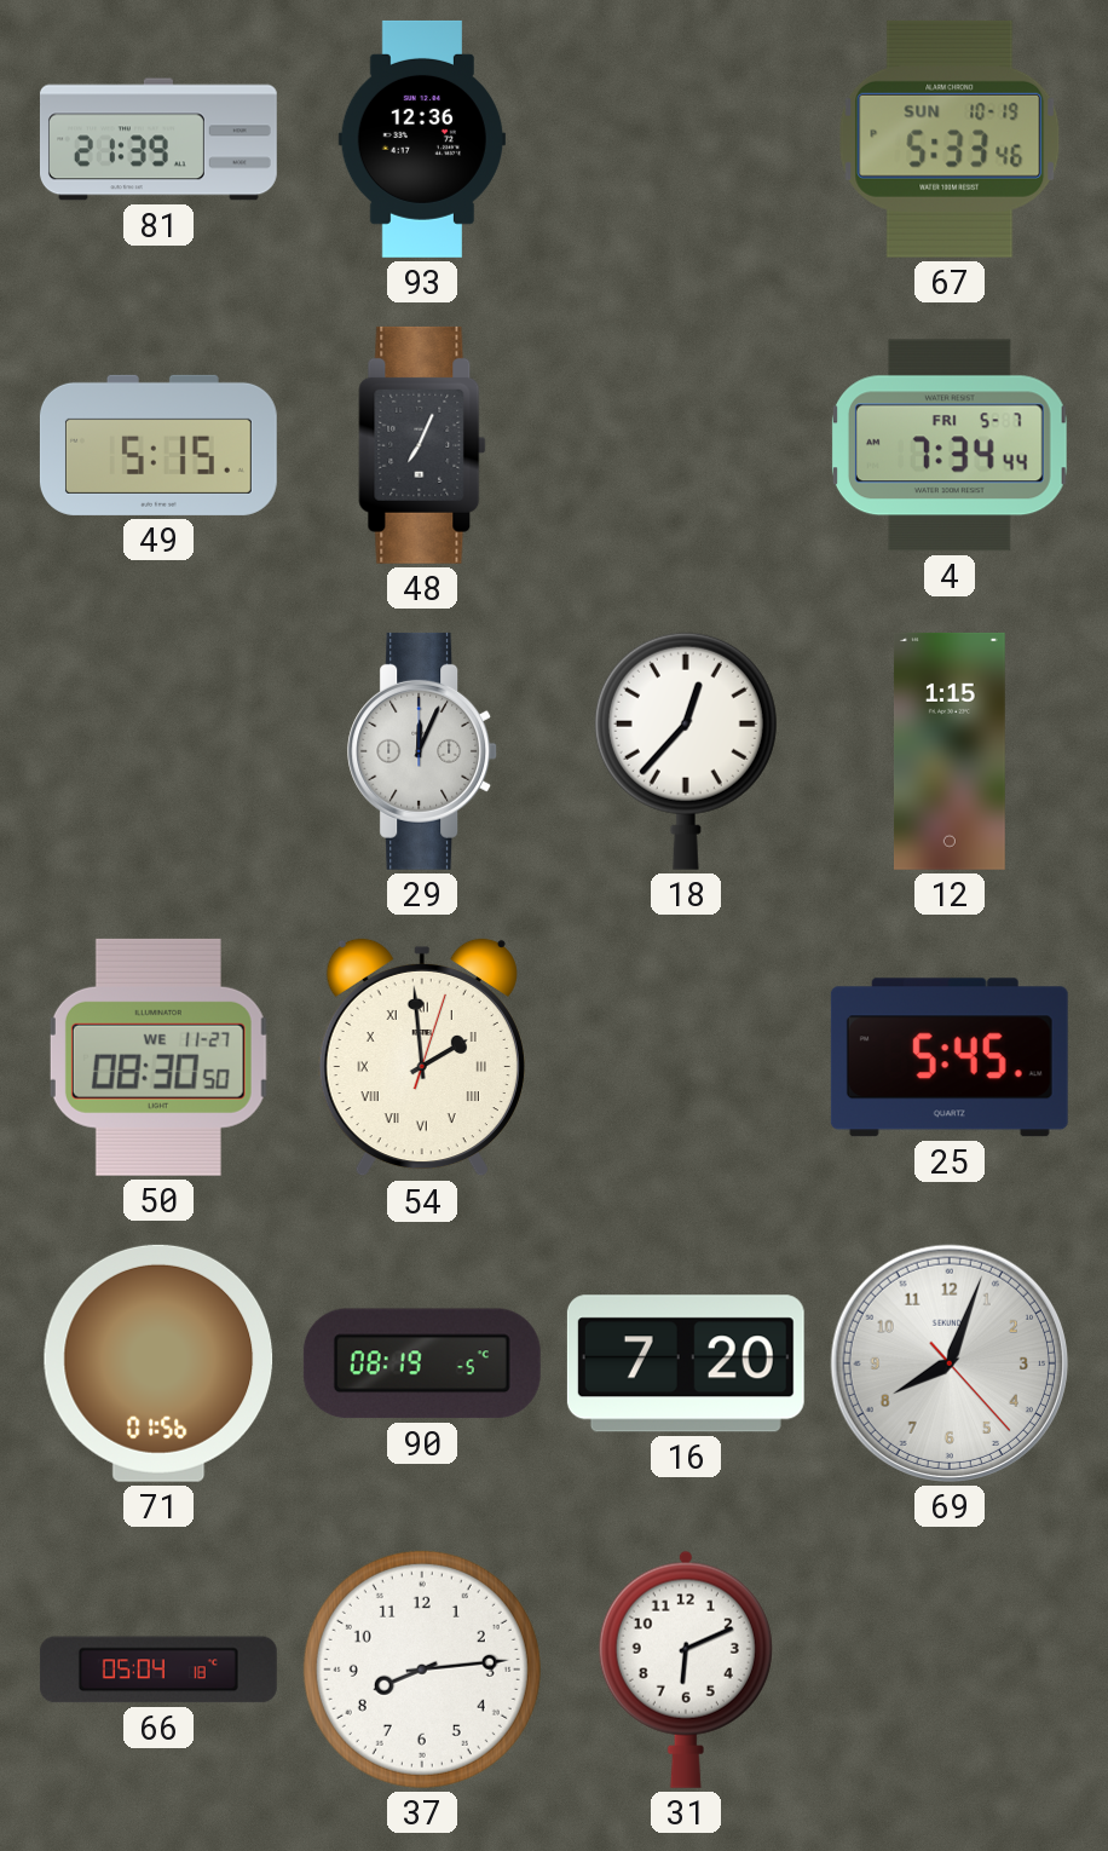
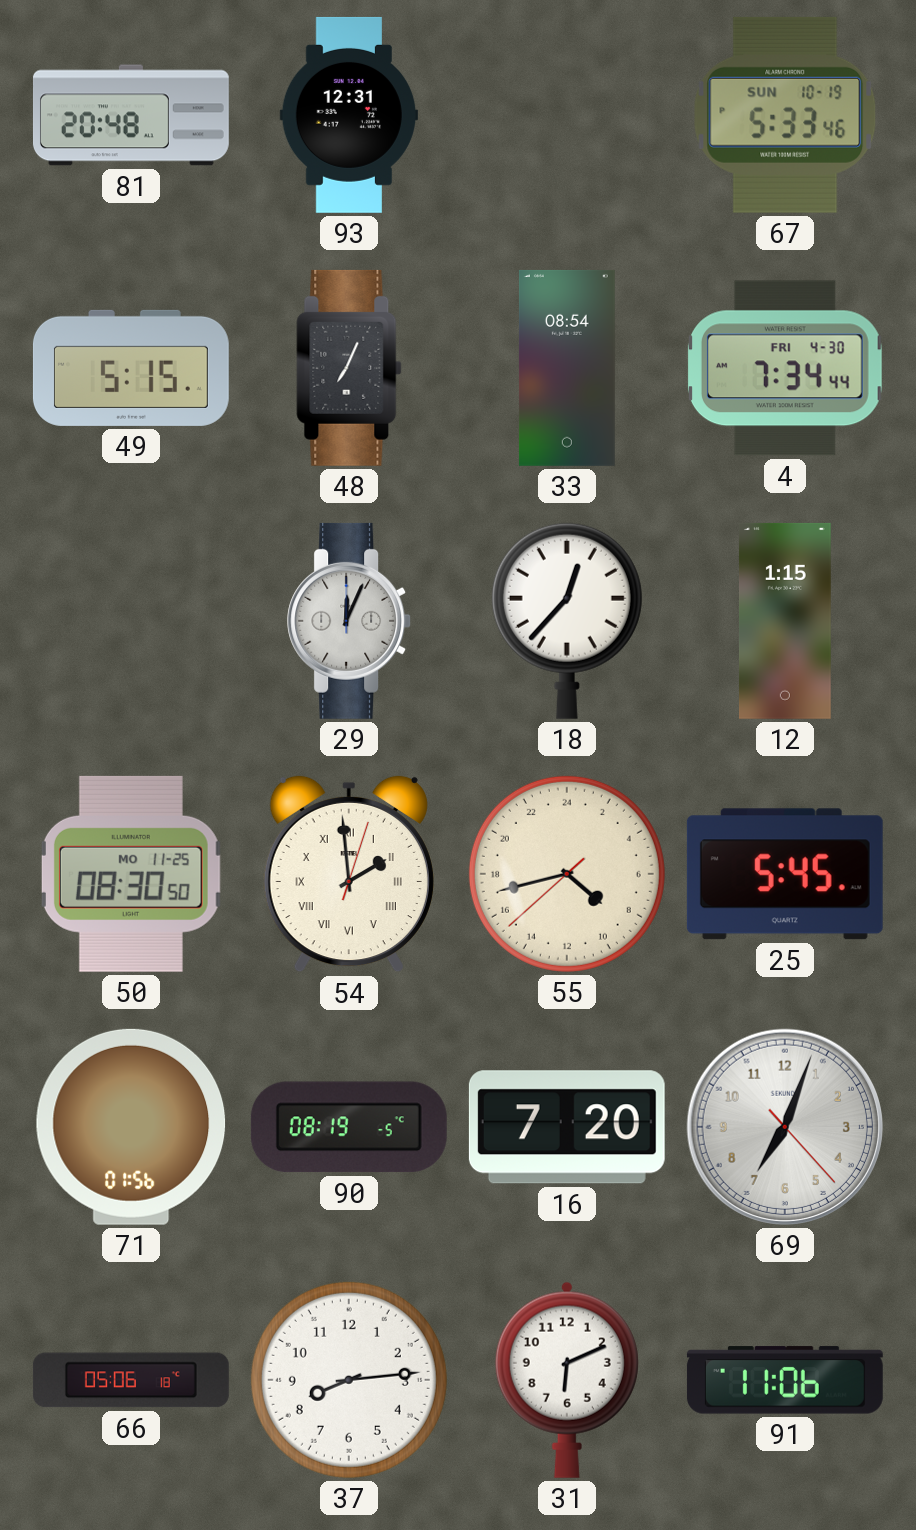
81: 21:39 -> 20:48 (131, 115)
93: 12:36 -> 12:31 (349, 115)
33: none -> 08:54 (567, 368)
4 date: FRI 5-7 -> FRI 4-30 (785, 368)
50 date: WE 11-27 -> MO 11-25 (131, 874)
55: none -> 8:42 (567, 874)
69: 8:03 -> 7:03 (785, 1127)
66: 05:04 -> 05:06 (131, 1380)
91: none -> 11:06 (785, 1380)
